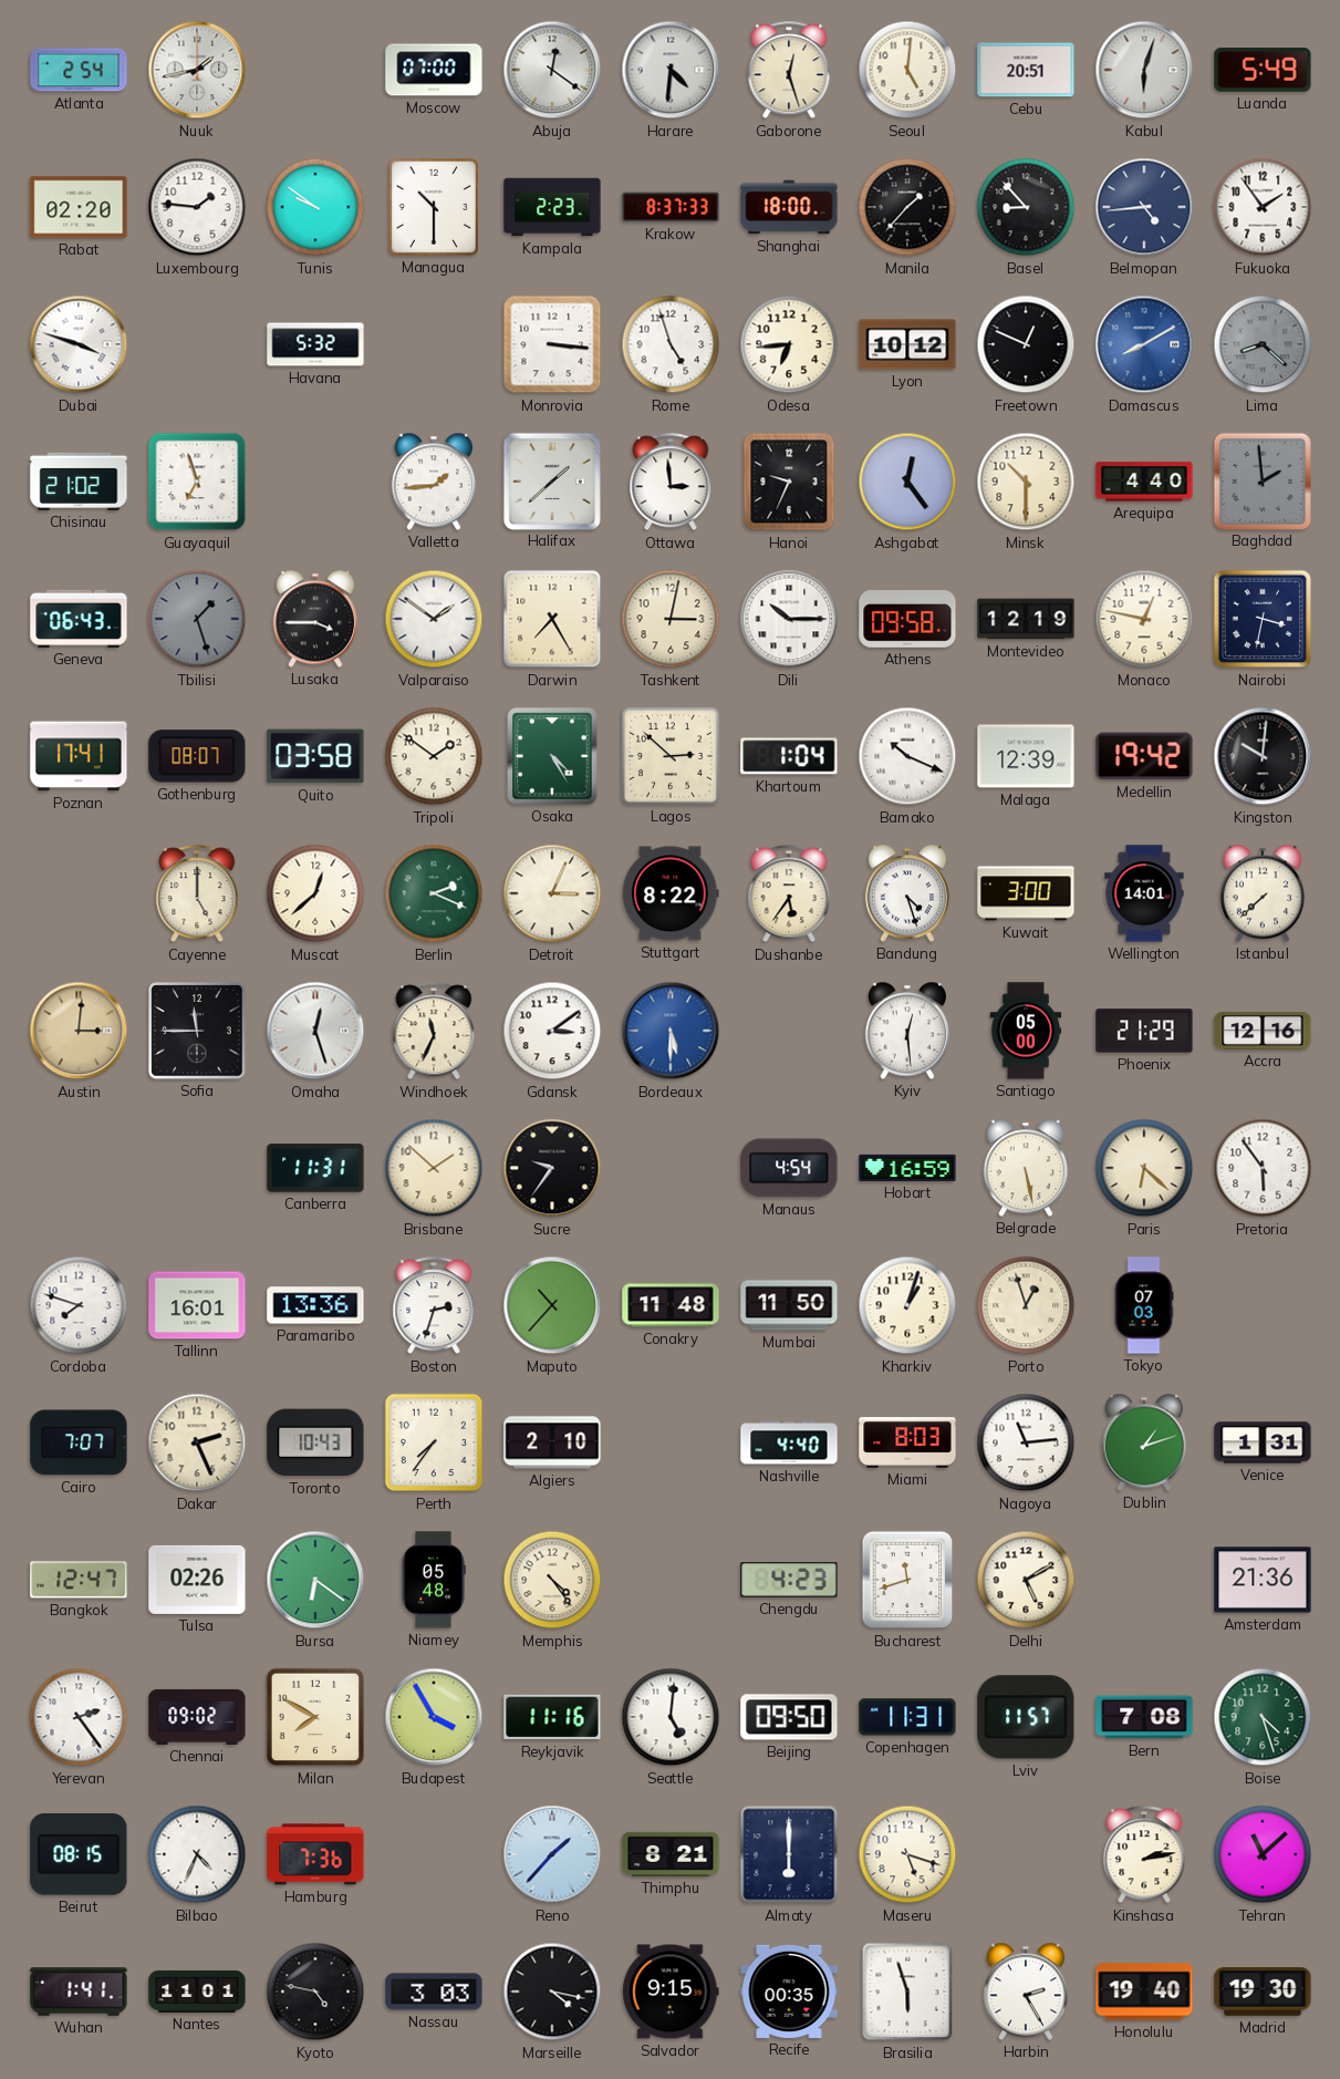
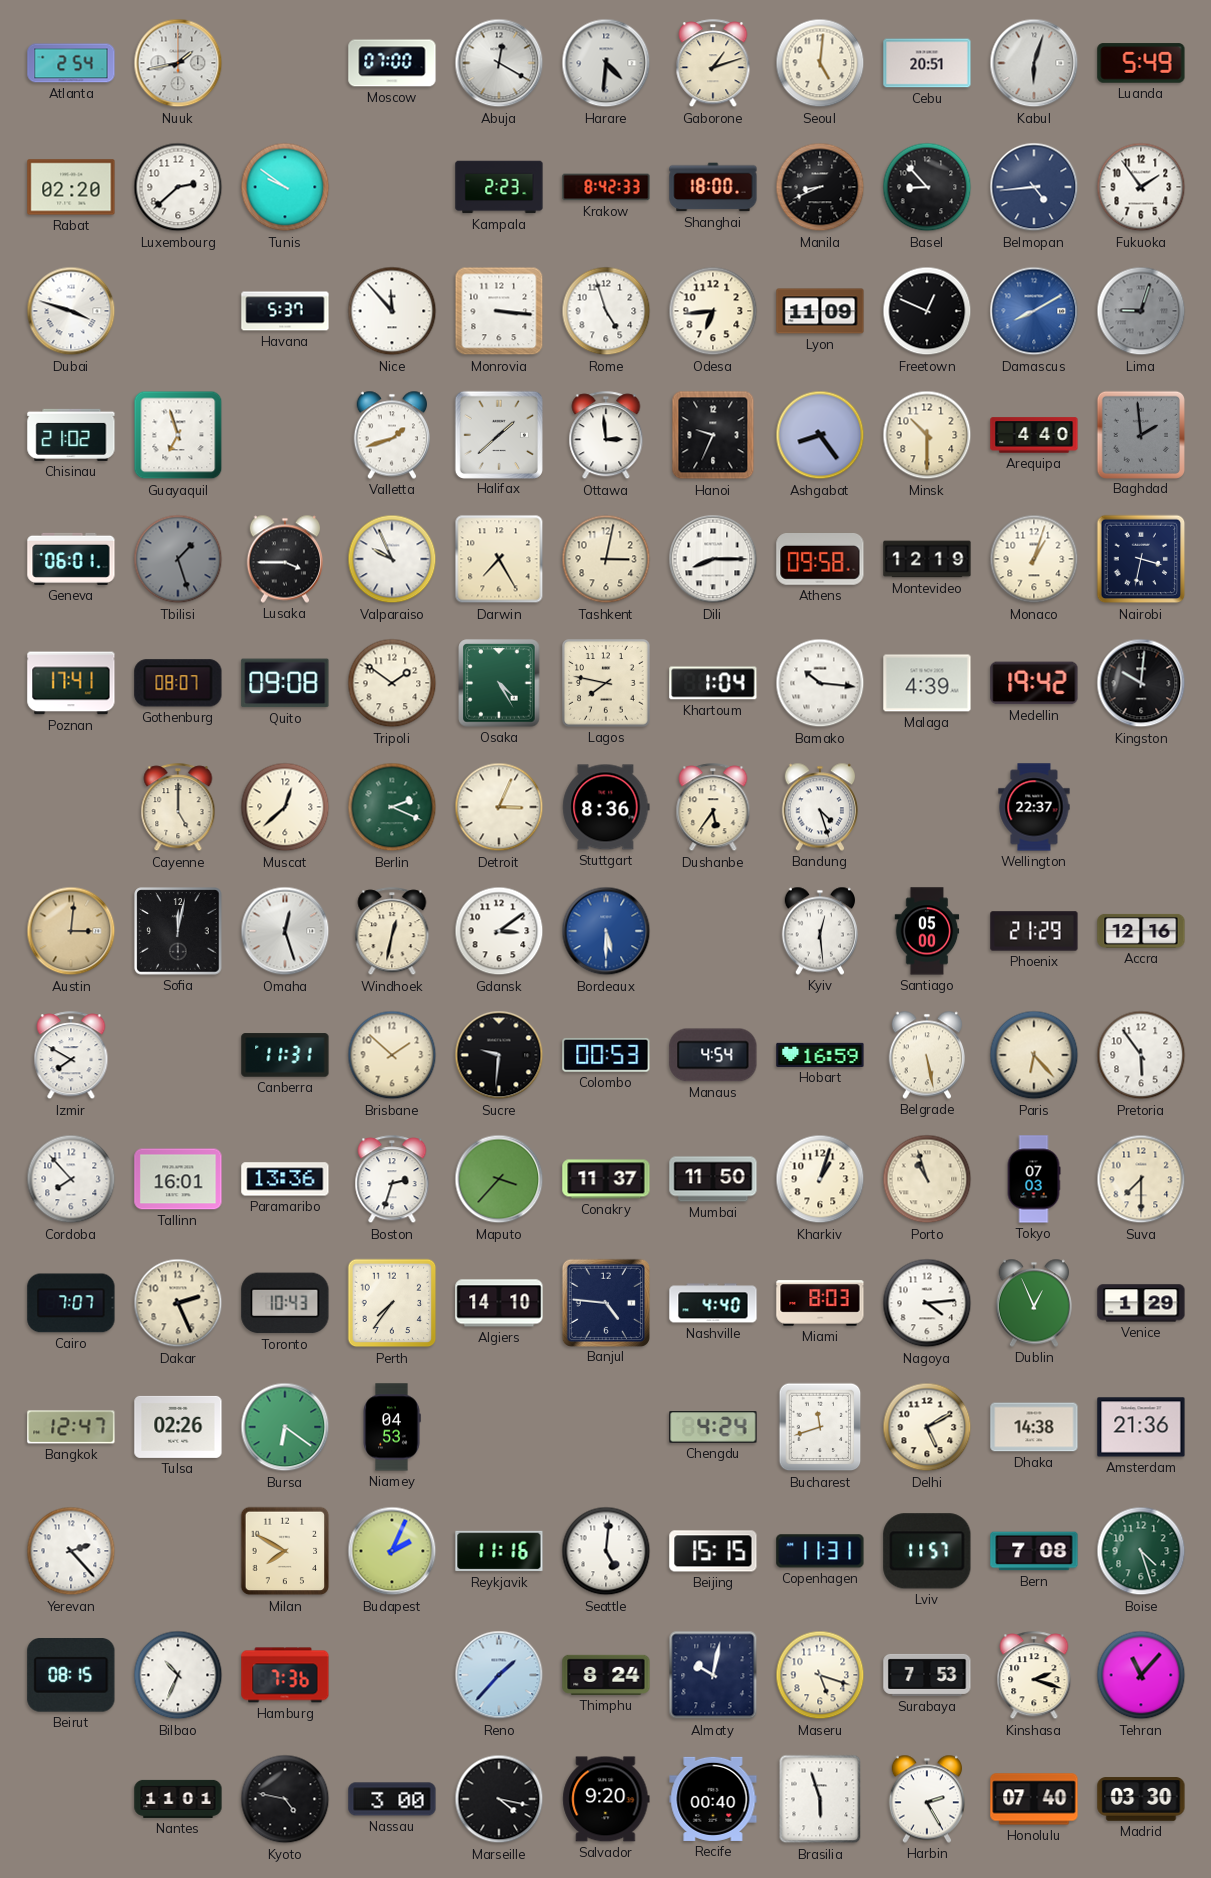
Abuja: 12:21 -> 12:20 (499, 63)
Gaborone: 12:27 -> 1:12 (713, 64)
Luxembourg: 1:46 -> 2:38 (178, 187)
Managua: 10:30 -> none (434, 207)
Krakow: 8:37 -> 8:42 (606, 187)
Manila: 1:37 -> 8:41 (820, 187)
Havana: 5:32 -> 5:37 (285, 311)
Nice: none -> 11:53 (392, 311)
Lyon: 10:12 -> 11:09 (820, 311)
Lima: 8:22 -> 9:03 (1141, 311)
Valletta: 1:44 -> 1:42 (391, 435)
Ashgabat: 12:24 -> 8:24 (820, 435)
Geneva: 06:43 -> 06:01 (71, 559)
Valparaiso: 1:51 -> 9:56 (392, 559)
Dili: 10:15 -> 8:15 (713, 559)
Monaco: 12:47 -> 1:03 (1034, 559)
Quito: 03:58 -> 09:08 (285, 683)
Lagos: 2:52 -> 7:47 (606, 683)
Bamako: 10:19 -> 10:16 (820, 683)
Malaga: 12:39 -> 4:39 (927, 683)
Stuttgart: 8:22 -> 8:36 (606, 807)
Kuwait: 3:00 -> none (1026, 893)
Wellington: 14:01 -> 22:37 (1034, 807)
Istanbul: 7:38 -> none (1261, 893)
Sofia: 11:45 -> 12:02 (178, 931)
Windhoek: 11:34 -> 12:32 (392, 932)
Izmir: none -> 7:50 (71, 1056)
Sucre: 9:36 -> 9:31 (499, 1055)
Colombo: none -> 00:53 (606, 1055)
Paris: 6:22 -> 6:23 (1034, 1055)
Cordoba: 7:48 -> 7:53 (71, 1179)
Maputo: 10:37 -> 3:37 (499, 1179)
Conakry: 11:48 -> 11:37 (606, 1179)
Porto: 12:57 -> 10:57 (927, 1179)
Suva: none -> 7:30 (1141, 1179)
Algiers: 2:10 -> 14:10 (499, 1303)
Banjul: none -> 4:46 (605, 1302)
Nagoya: 11:14 -> 4:14 (927, 1303)
Dublin: 1:12 -> 12:56 (1033, 1303)
Venice: 1:31 -> 1:29 (1141, 1303)
Niamey: 05:48 -> 04:53 (392, 1427)
Memphis: 4:24 -> none (552, 1580)
Chengdu: 4:23 -> 4:24 (713, 1427)
Dhaka: none -> 14:38 (1034, 1427)
Yerevan: 2:24 -> 2:23 (71, 1551)
Chennai: 09:02 -> none (197, 1717)
Budapest: 3:55 -> 2:04 (392, 1551)
Beijing: 09:50 -> 15:15 (713, 1551)
Bilbao: 4:34 -> 10:34 (178, 1675)
Thimphu: 8:21 -> 8:24 (606, 1675)
Almaty: 6:00 -> 10:02 (713, 1675)
Surabaya: none -> 7:53 (927, 1675)
Kinshasa: 2:13 -> 2:18 (1034, 1676)
Tehran: 11:08 -> 11:07 (1141, 1675)
Wuhan: 1:41 -> none (79, 1992)
Nassau: 3:03 -> 3:00 (392, 1799)
Salvador: 9:15 -> 9:20 (606, 1799)
Recife: 00:35 -> 00:40 (713, 1799)
Honolulu: 19:40 -> 07:40 (1034, 1799)
Madrid: 19:30 -> 03:30 (1141, 1799)
